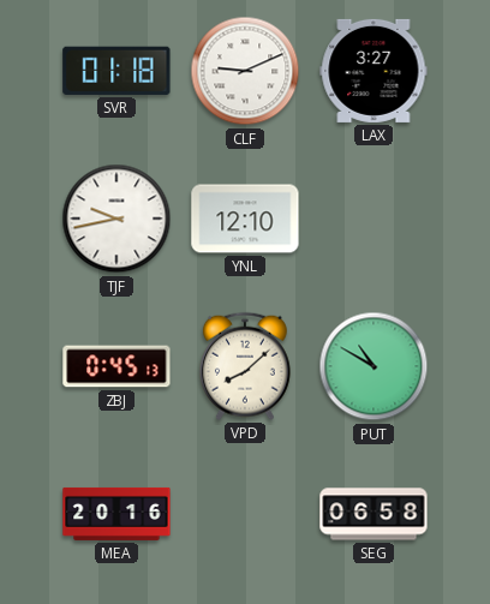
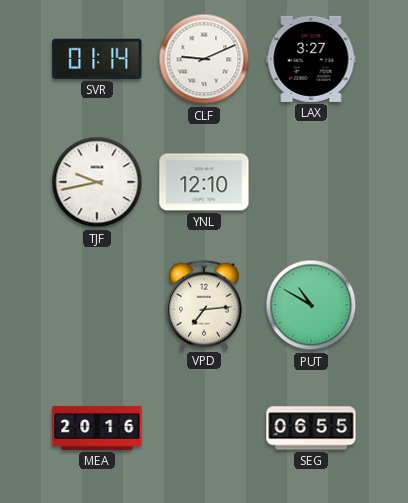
SVR: 01:18 -> 01:14 (97, 59)
ZBJ: 0:45 -> none (116, 366)
VPD: 8:08 -> 7:14 (204, 305)
SEG: 06:58 -> 06:55 (311, 428)
